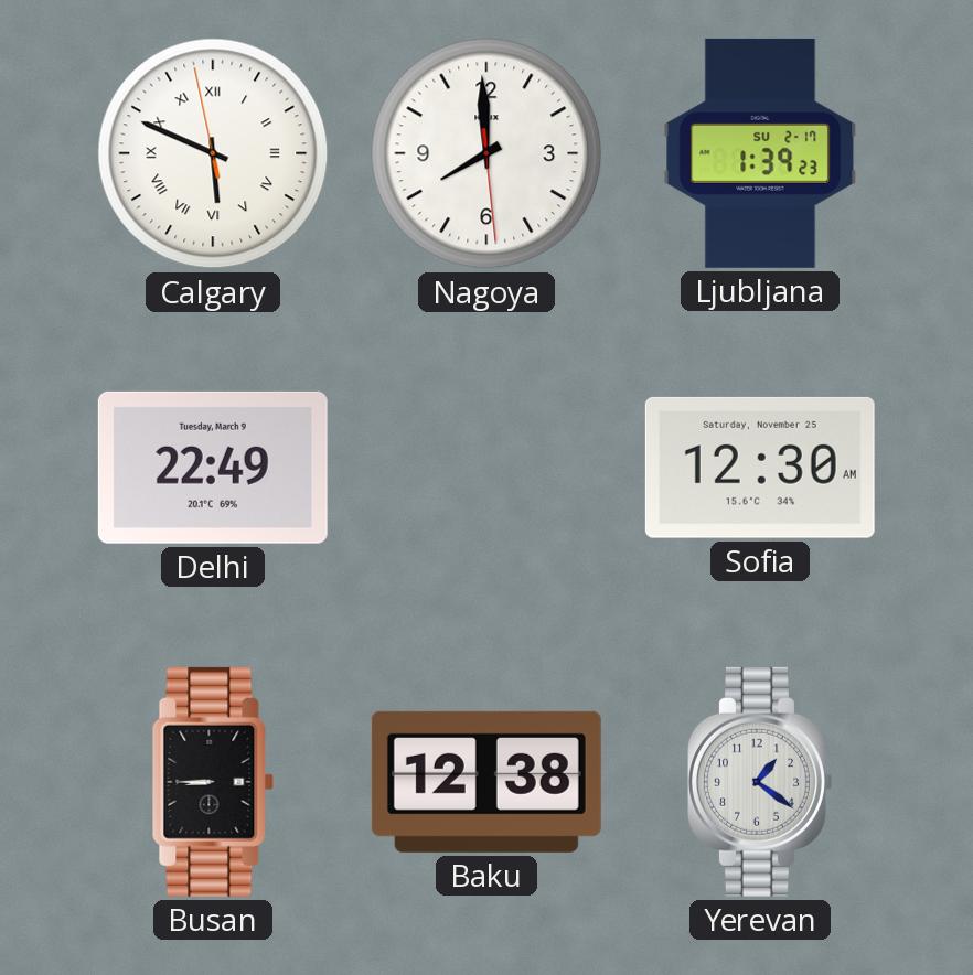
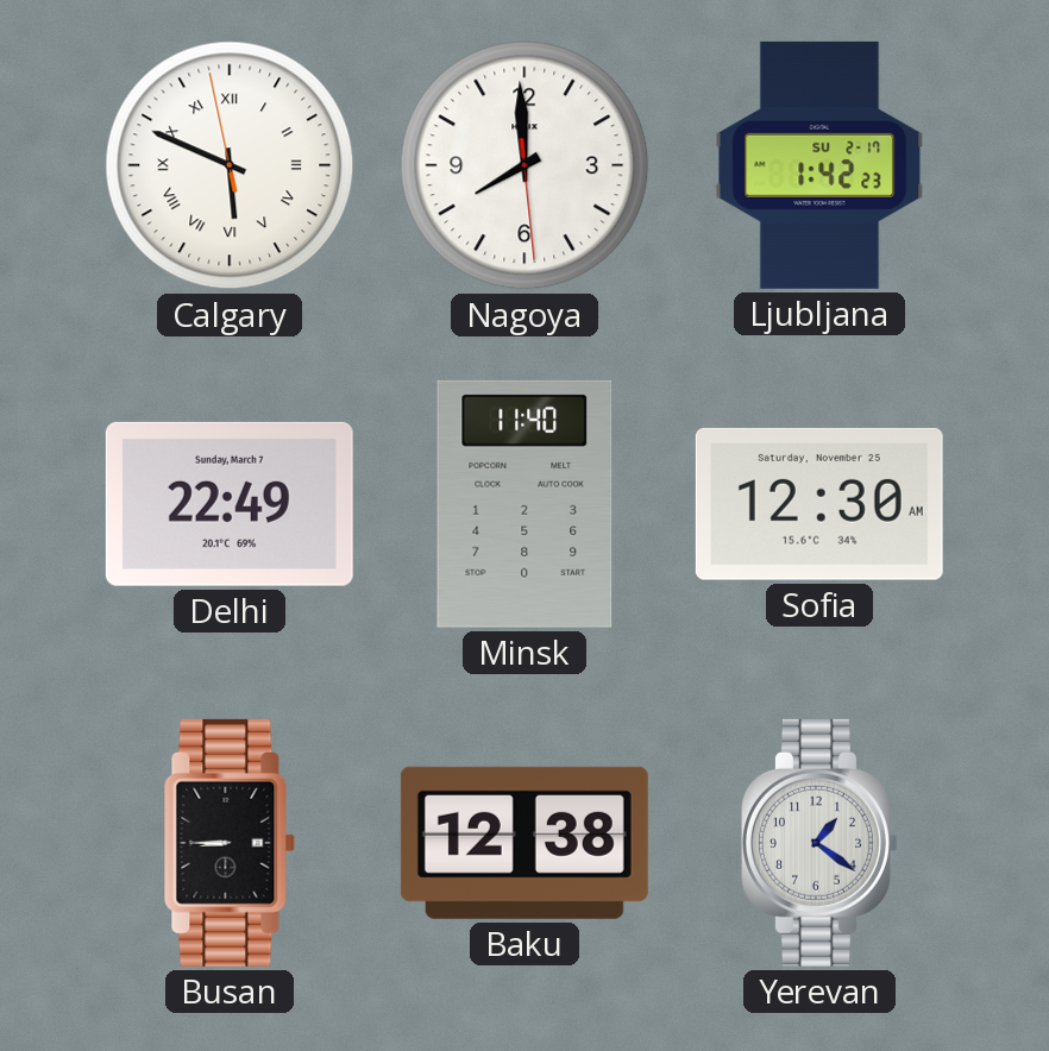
Ljubljana: 1:39 -> 1:42 (819, 165)
Delhi date: Tuesday, March 9 -> Sunday, March 7 (230, 504)
Minsk: none -> 11:40 (524, 504)
